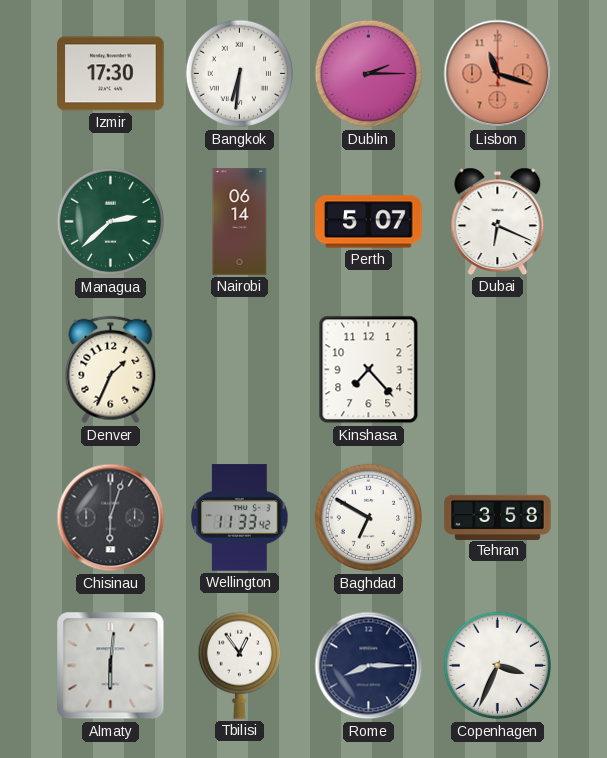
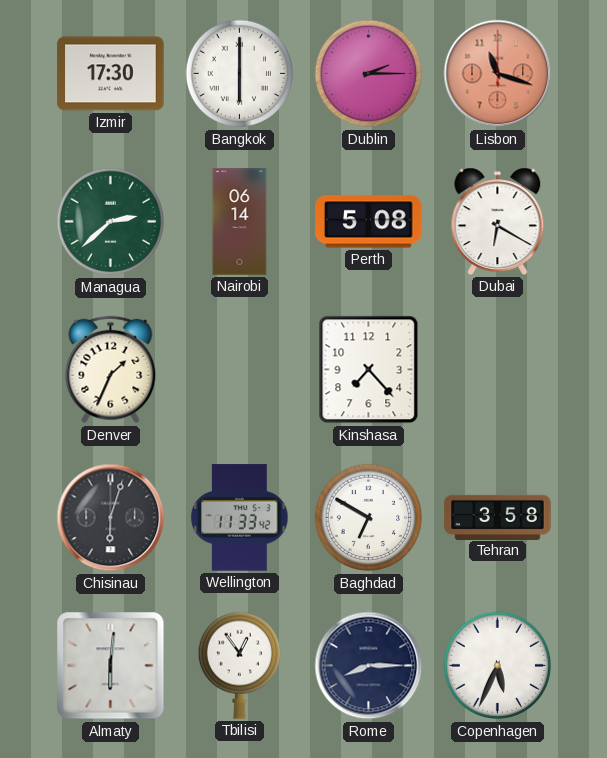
Bangkok: 6:31 -> 6:00 (240, 74)
Perth: 5:07 -> 5:08 (369, 222)
Dubai: 6:19 -> 6:20 (498, 221)
Copenhagen: 3:34 -> 5:34 (498, 666)
